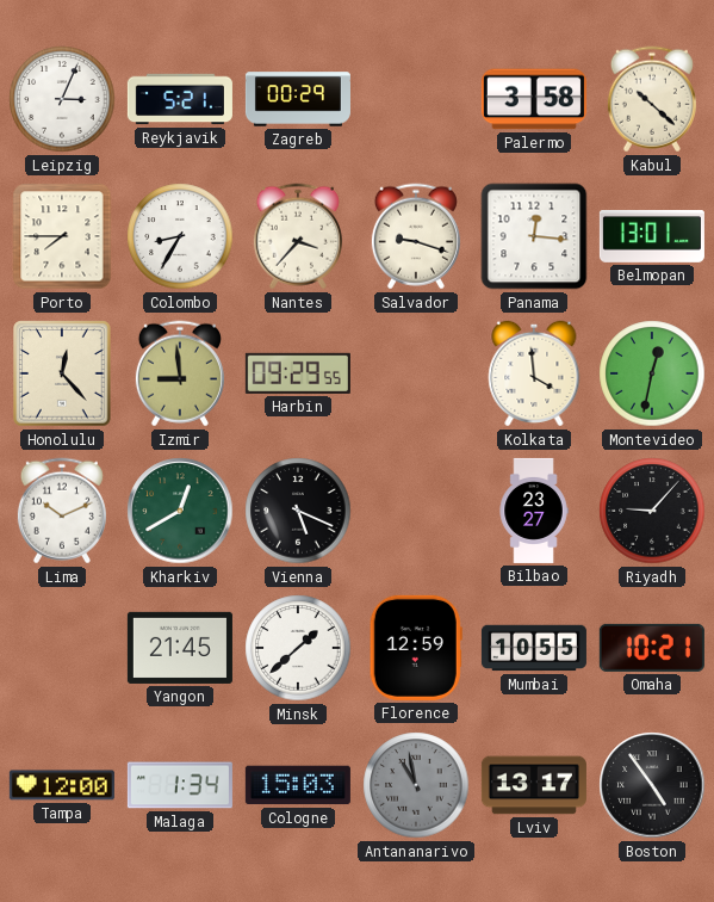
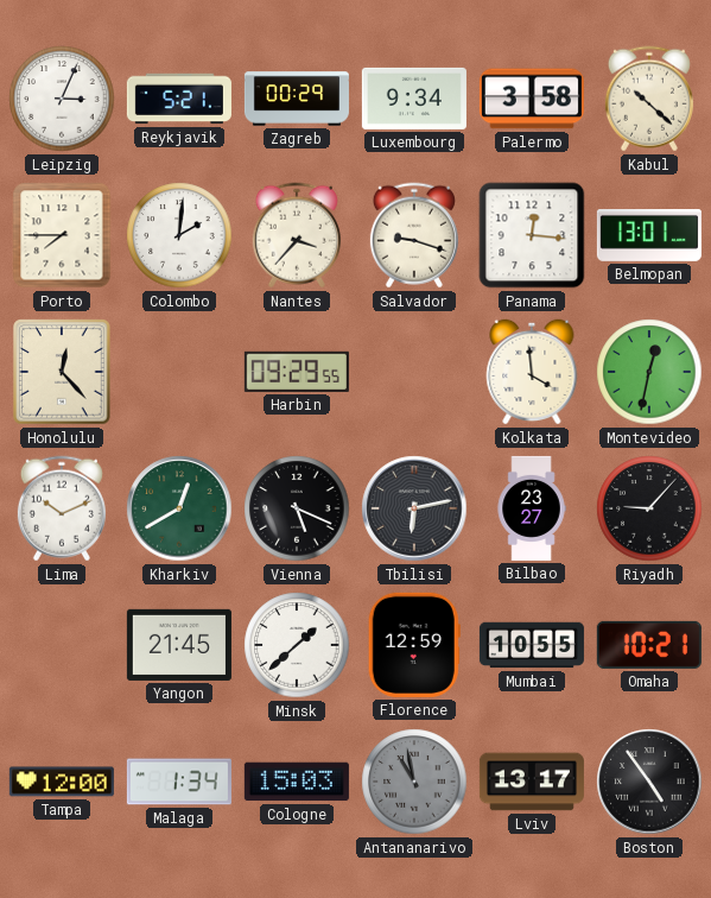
Luxembourg: none -> 9:34 (414, 99)
Colombo: 8:35 -> 2:01 (179, 235)
Izmir: 8:59 -> none (180, 373)
Tbilisi: none -> 6:13 (414, 508)
